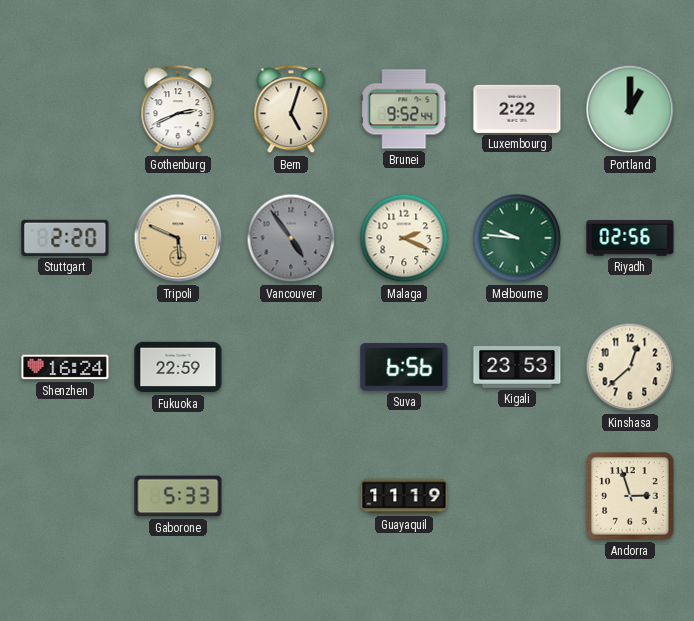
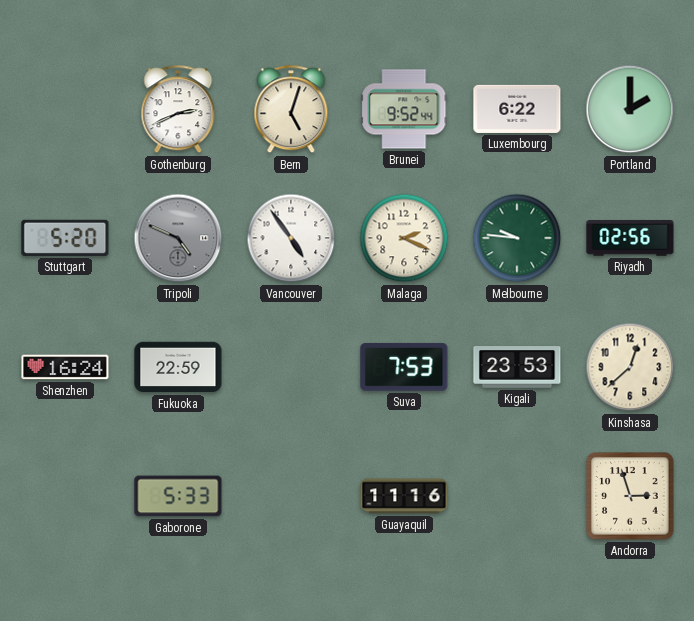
Luxembourg: 2:22 -> 6:22 (517, 109)
Portland: 1:00 -> 2:00 (630, 109)
Stuttgart: 2:20 -> 5:20 (65, 238)
Tripoli: 5:49 -> 4:49 (178, 238)
Tripoli dial: champagne -> grey (178, 238)
Vancouver dial: grey -> white (291, 238)
Suva: 6:56 -> 7:53 (404, 367)
Guayaquil: 11:19 -> 11:16 (404, 496)
